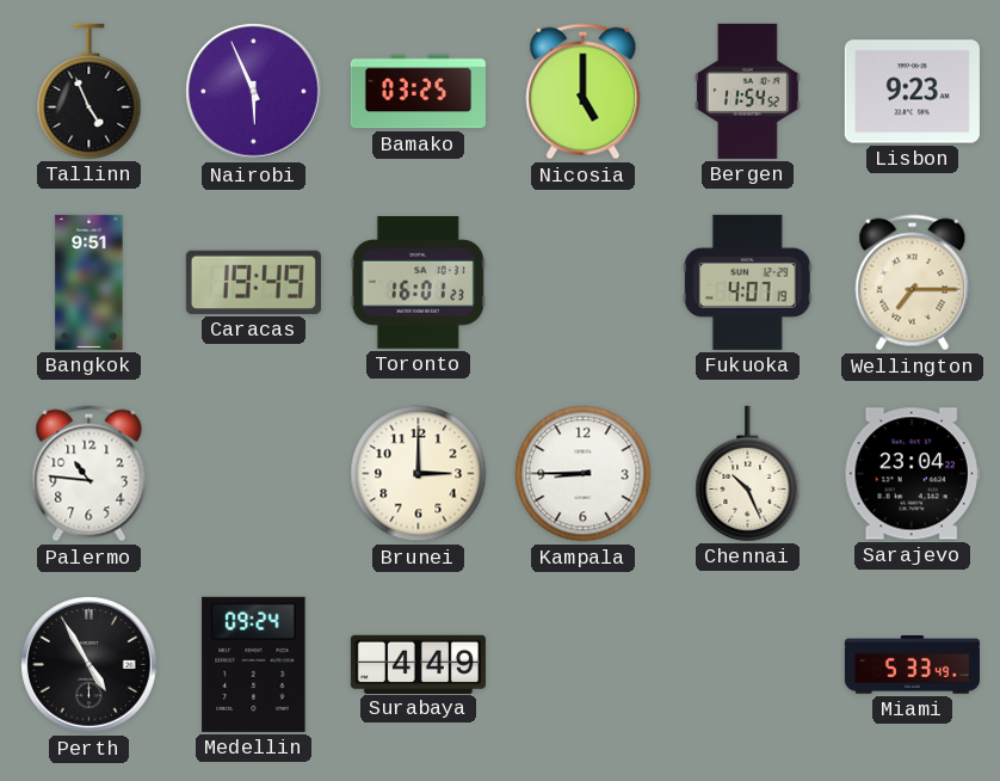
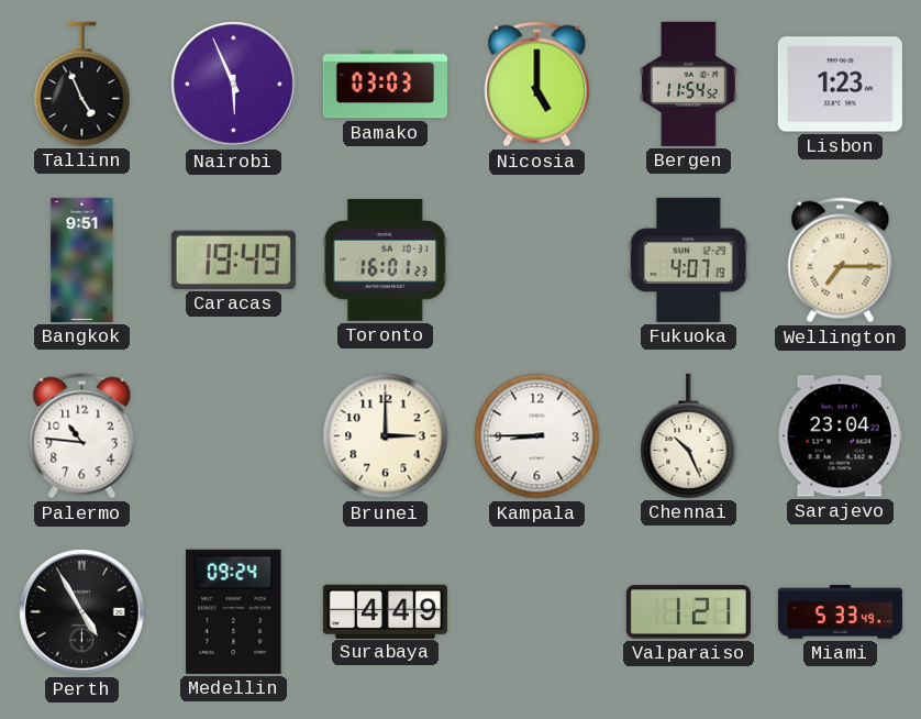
Bamako: 03:25 -> 03:03 (385, 85)
Lisbon: 9:23 -> 1:23 (840, 85)
Valparaiso: none -> 1:21 (688, 612)
